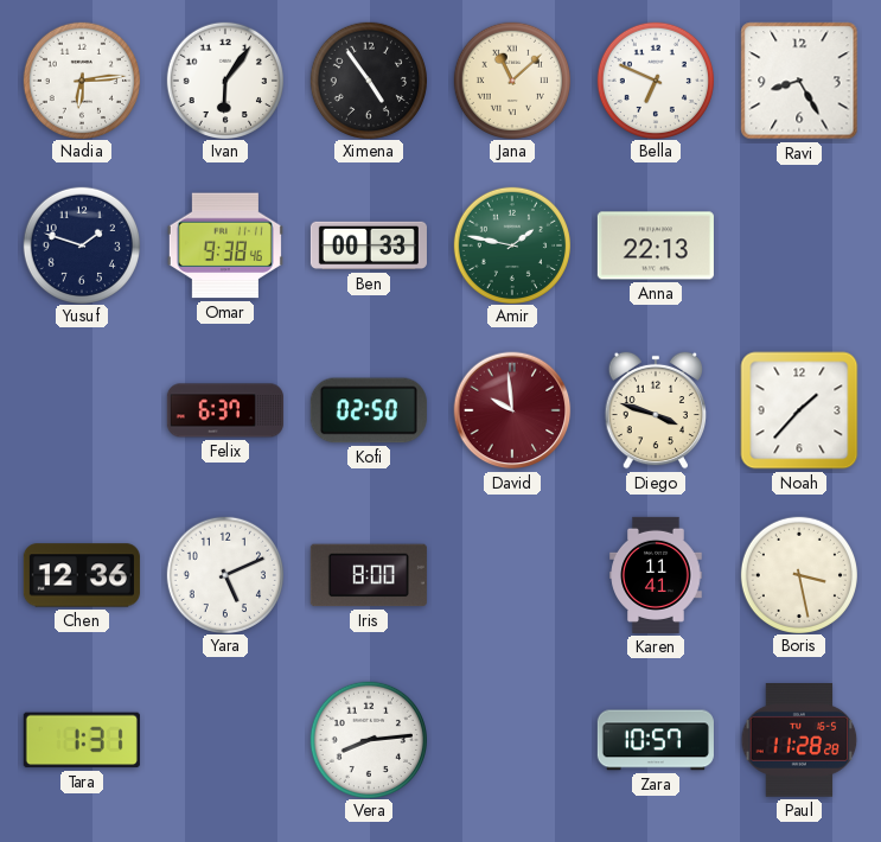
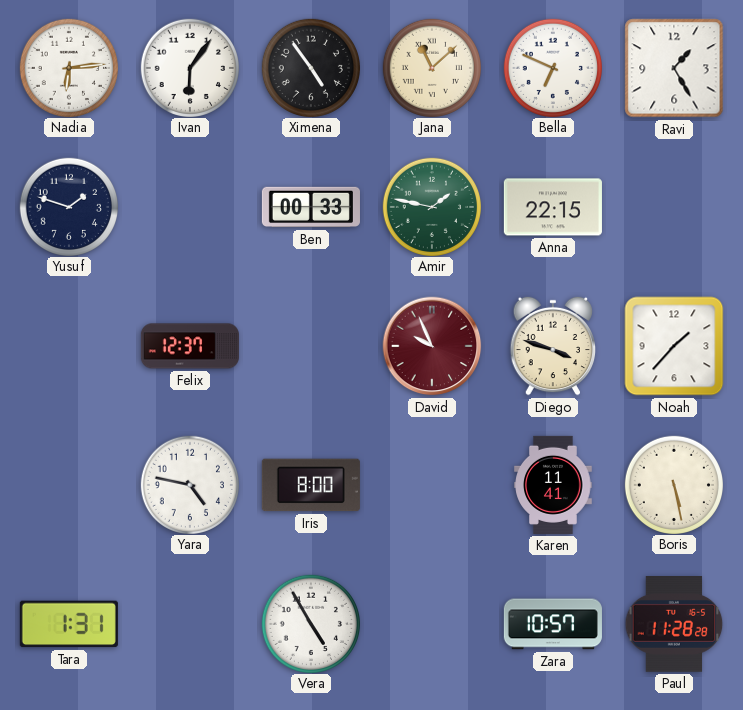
Ravi: 8:25 -> 1:25 (674, 68)
Omar: 9:38 -> none (225, 245)
Anna: 22:13 -> 22:15 (553, 207)
Felix: 6:37 -> 12:37 (190, 346)
Kofi: 02:50 -> none (369, 410)
David: 9:59 -> 9:56 (432, 346)
Chen: 12:36 -> none (82, 575)
Yara: 5:11 -> 4:47 (189, 484)
Boris: 3:28 -> 5:28 (673, 484)
Vera: 8:14 -> 4:55 (310, 623)
